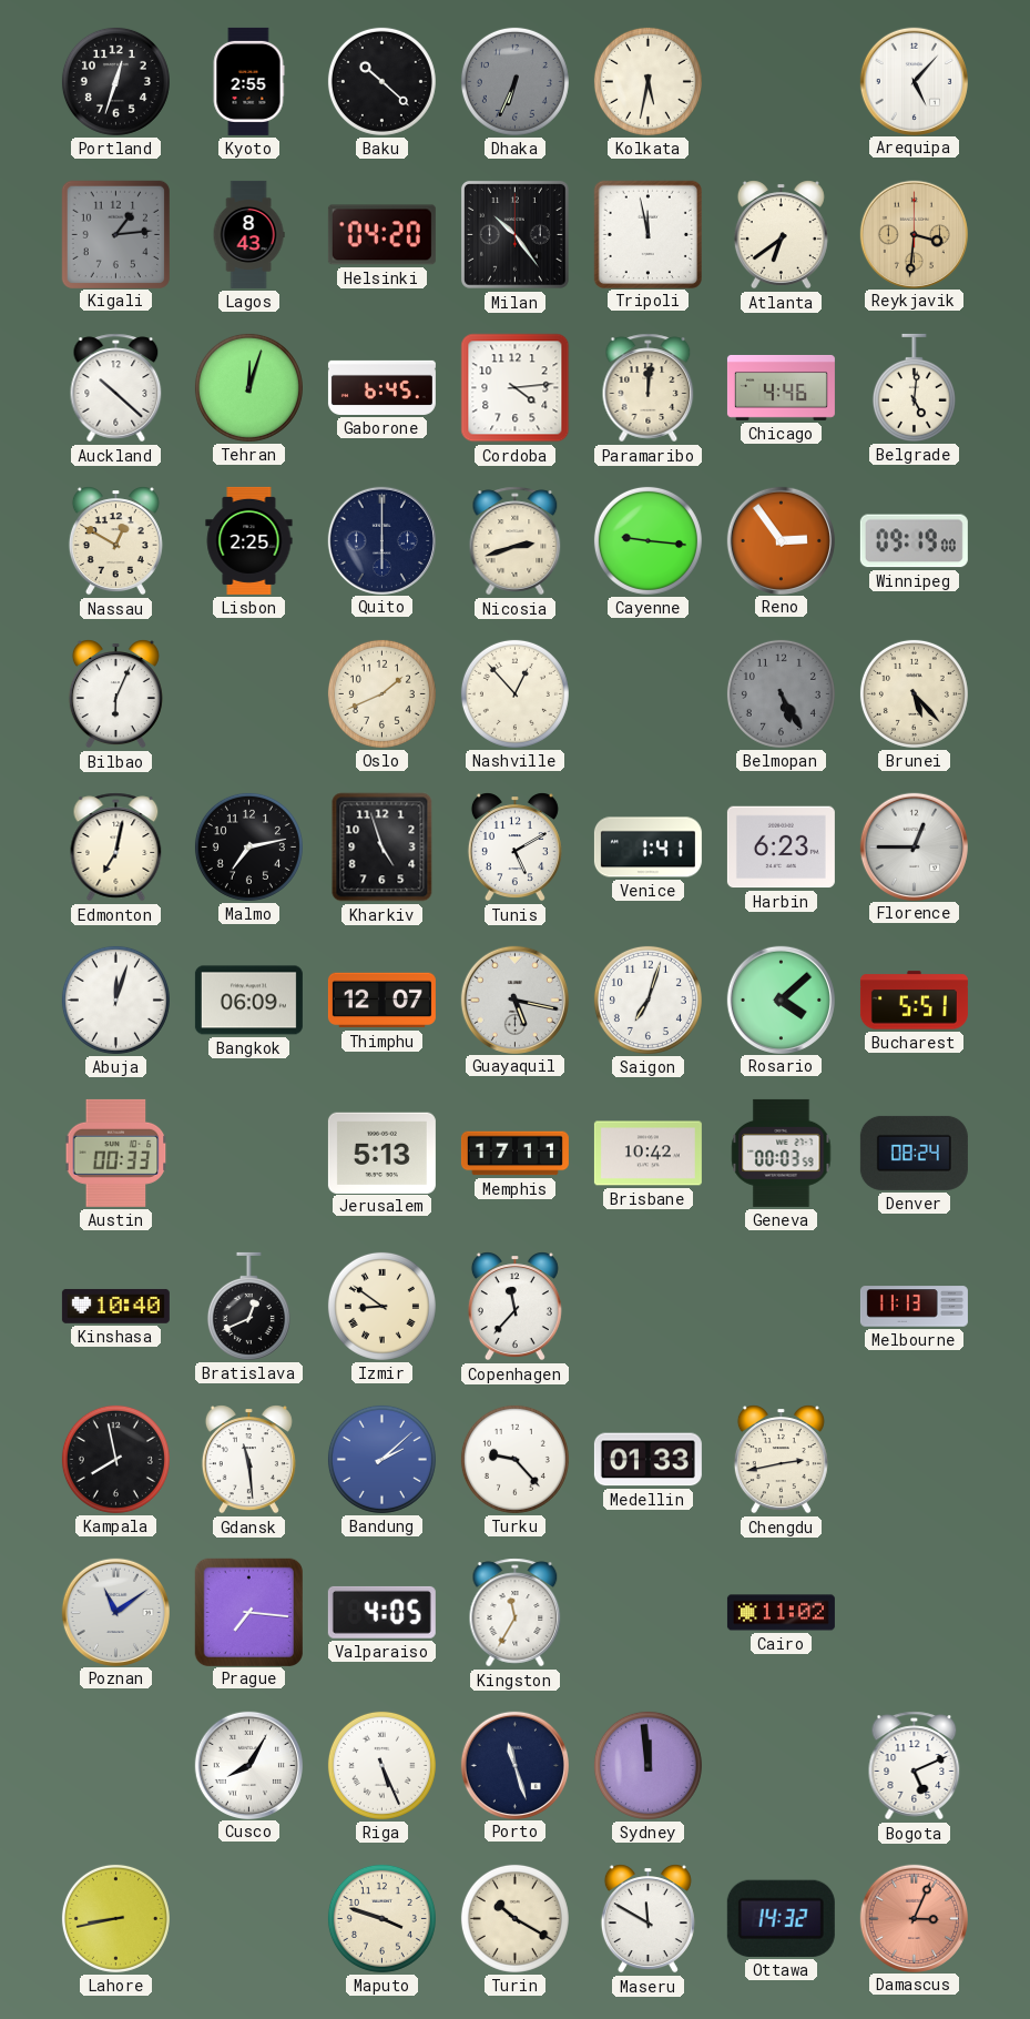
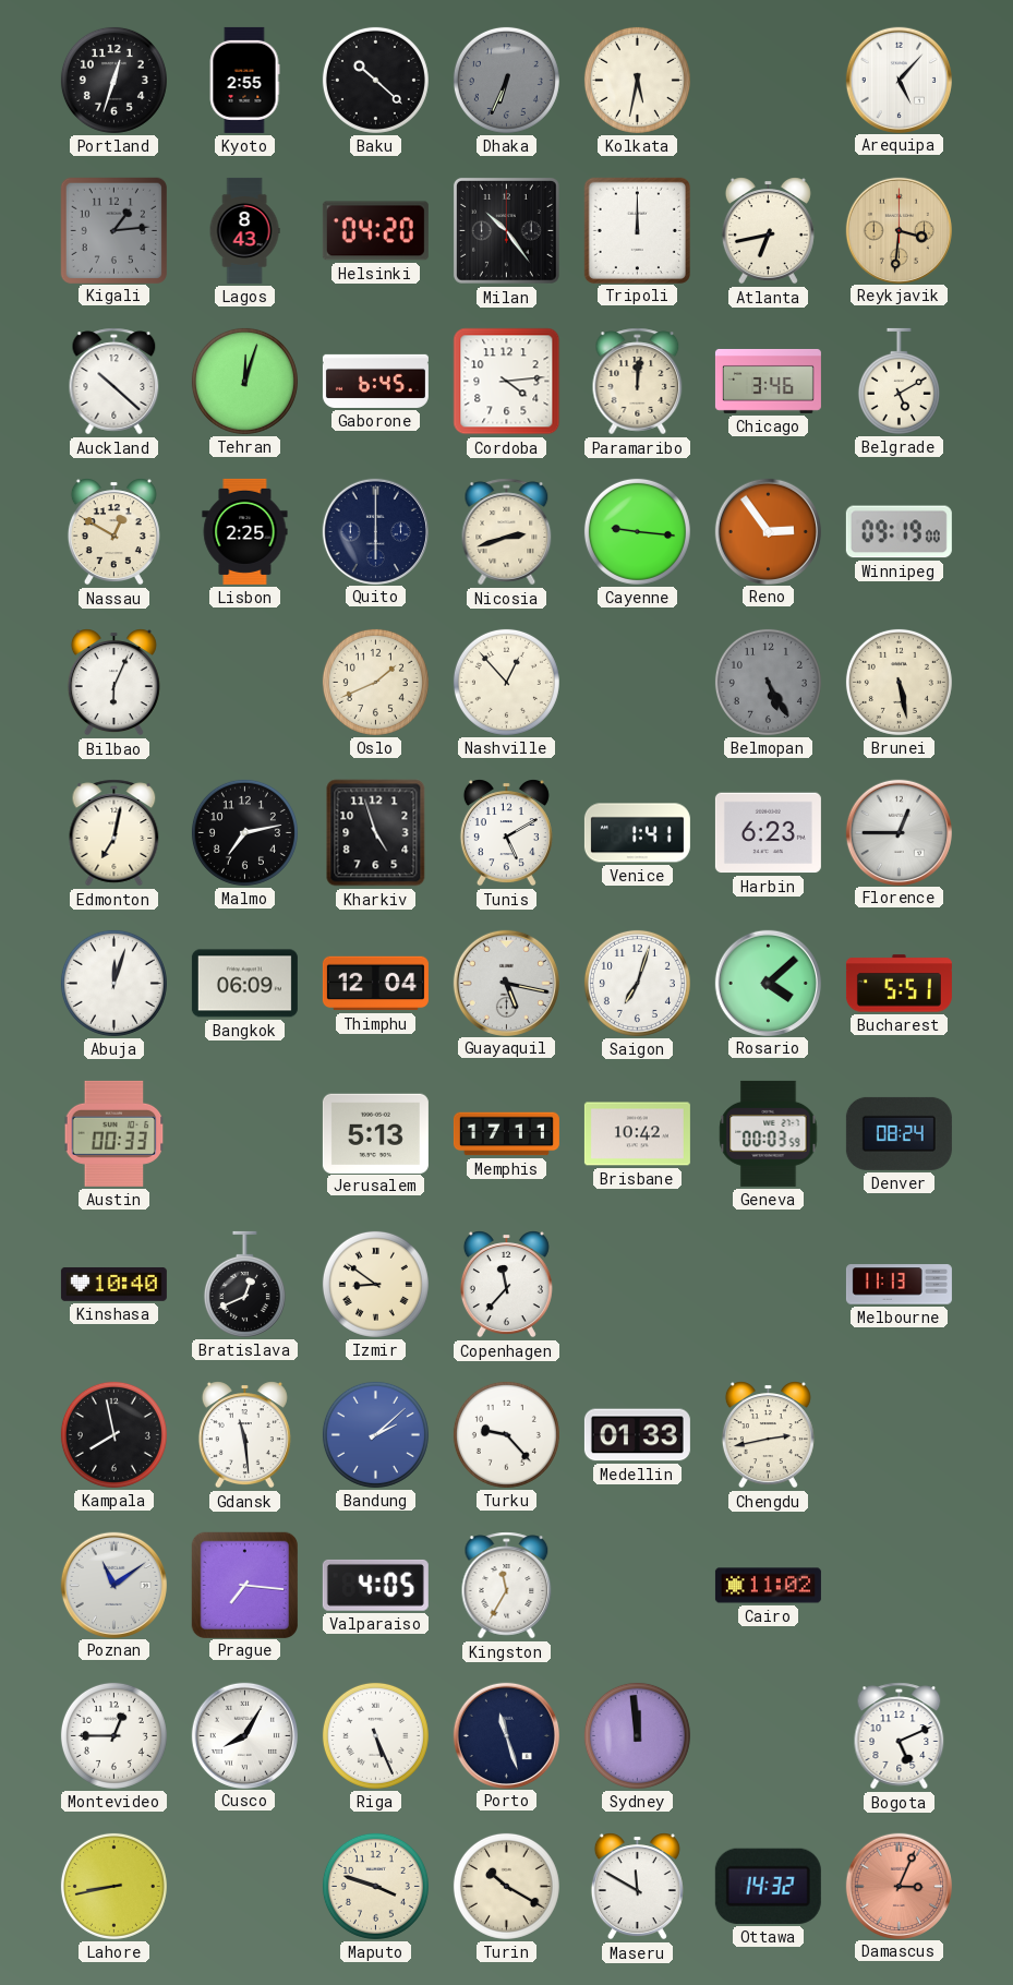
Tripoli: 11:58 -> 12:00 (637, 230)
Atlanta: 6:39 -> 6:43 (768, 231)
Chicago: 4:46 -> 3:46 (768, 381)
Belgrade: 5:01 -> 5:10 (899, 381)
Brunei: 5:23 -> 5:28 (899, 682)
Thimphu: 12:07 -> 12:04 (375, 984)
Montevideo: none -> 12:45 (113, 1735)
